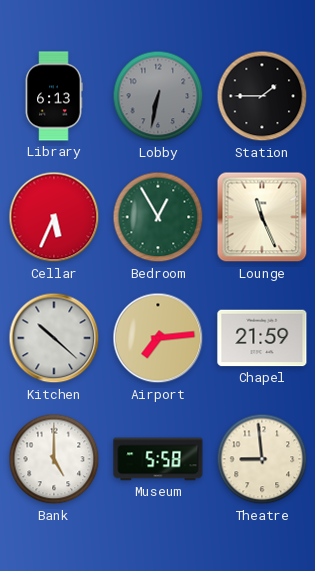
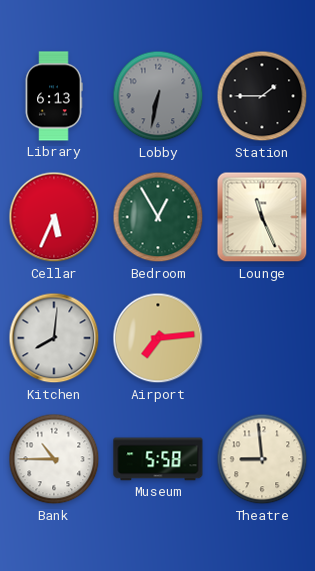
Kitchen: 10:22 -> 8:01 (54, 338)
Chapel: 21:59 -> none (262, 338)
Bank: 5:00 -> 10:45 (54, 459)
